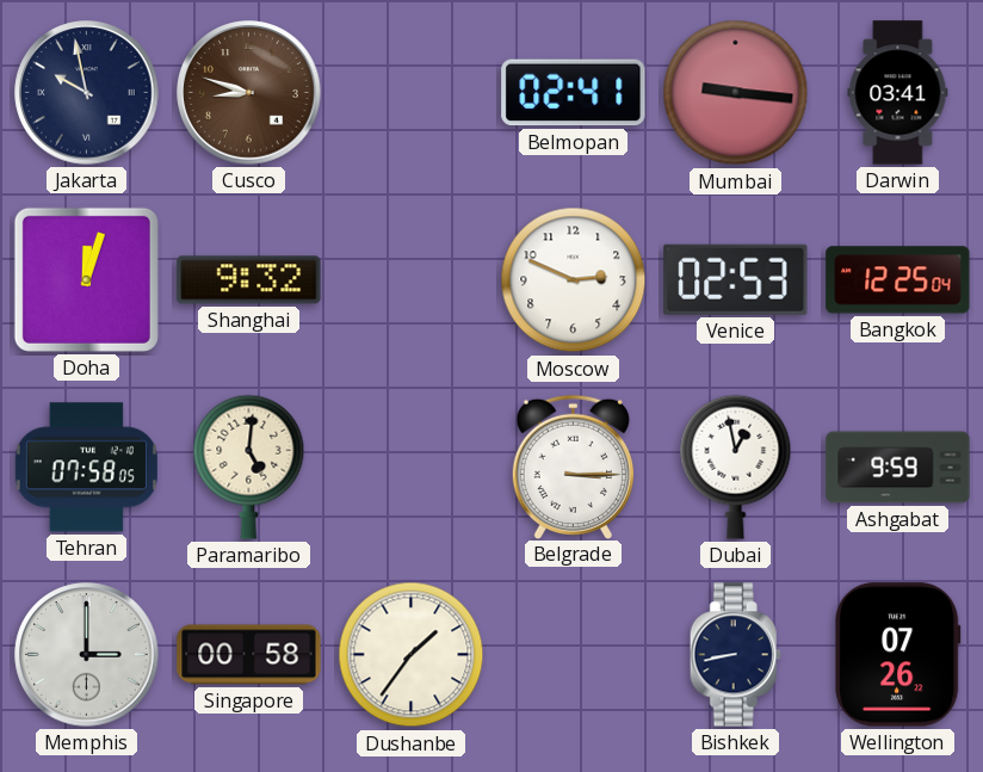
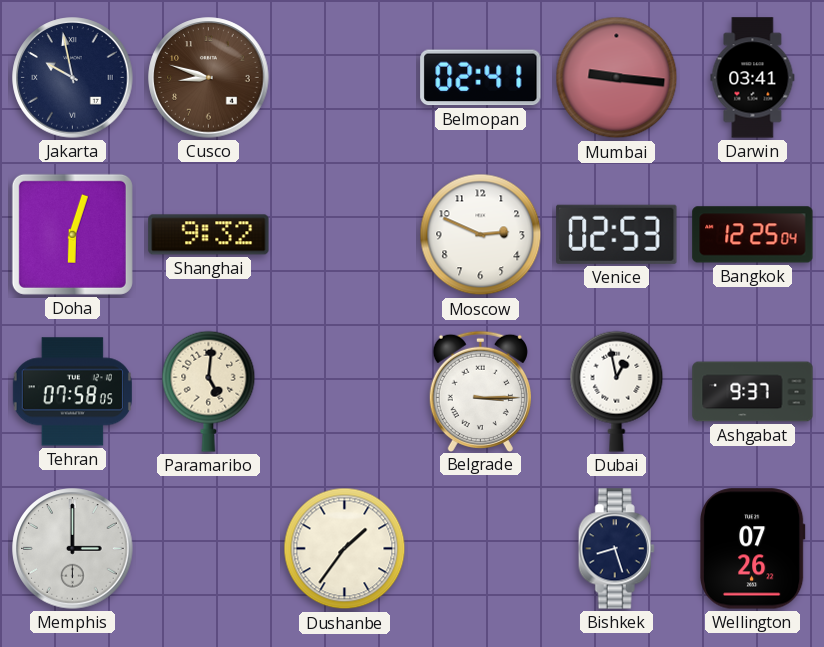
Doha: 12:03 -> 6:03 (72, 234)
Ashgabat: 9:59 -> 9:37 (753, 392)
Singapore: 00:58 -> none (249, 655)
Bishkek: 8:43 -> 8:27 (616, 549)
